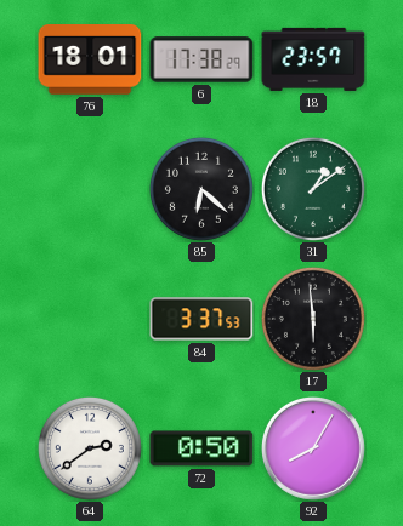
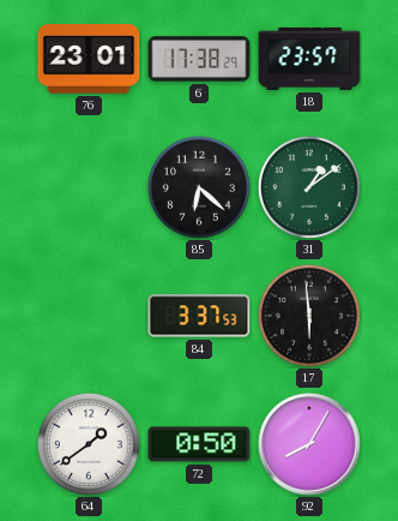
76: 18:01 -> 23:01 (89, 60)
64: 2:39 -> 1:39 (89, 444)
